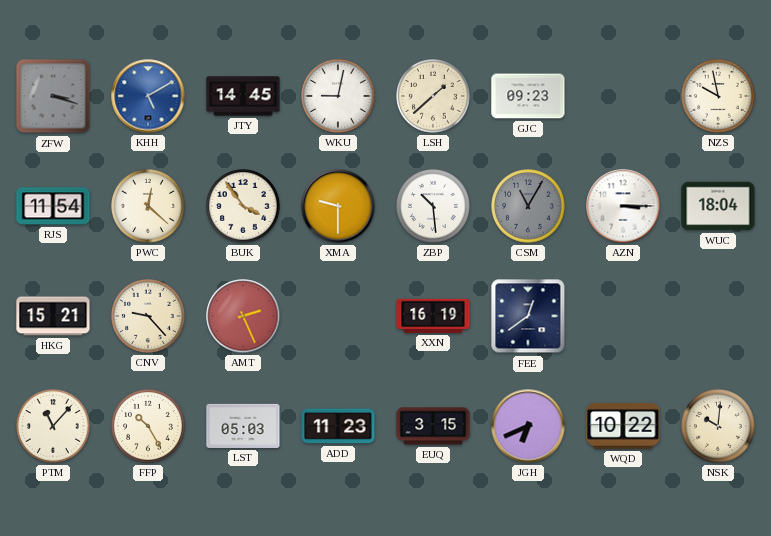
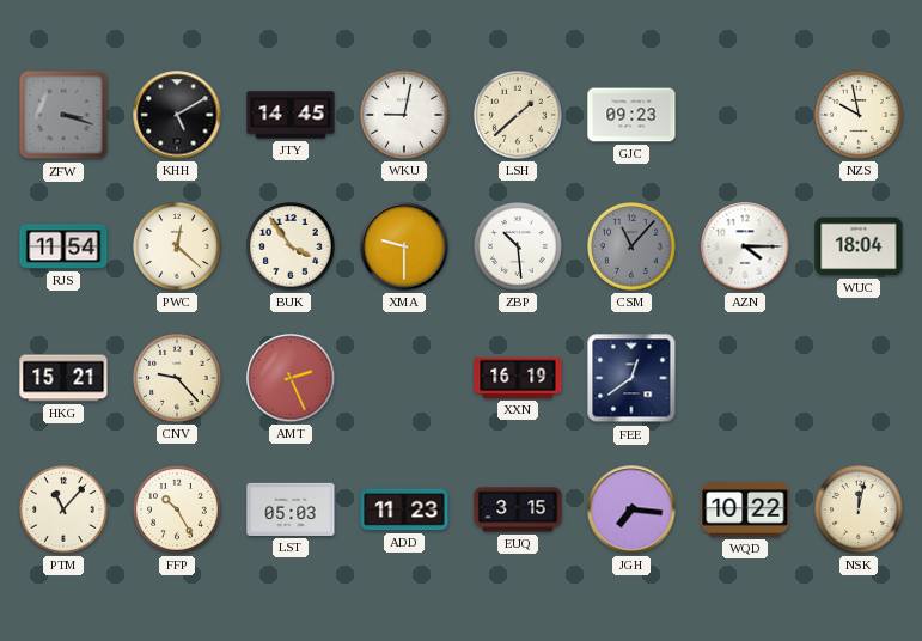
KHH dial: blue -> black (177, 115)
CSM: 11:05 -> 11:07 (633, 248)
AZN: 3:15 -> 4:15 (745, 246)
JGH: 6:41 -> 7:16 (631, 509)
NSK: 10:01 -> 12:02 (860, 511)
